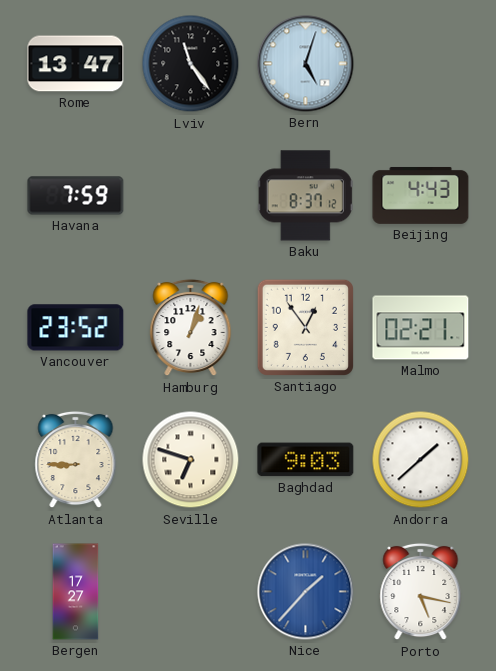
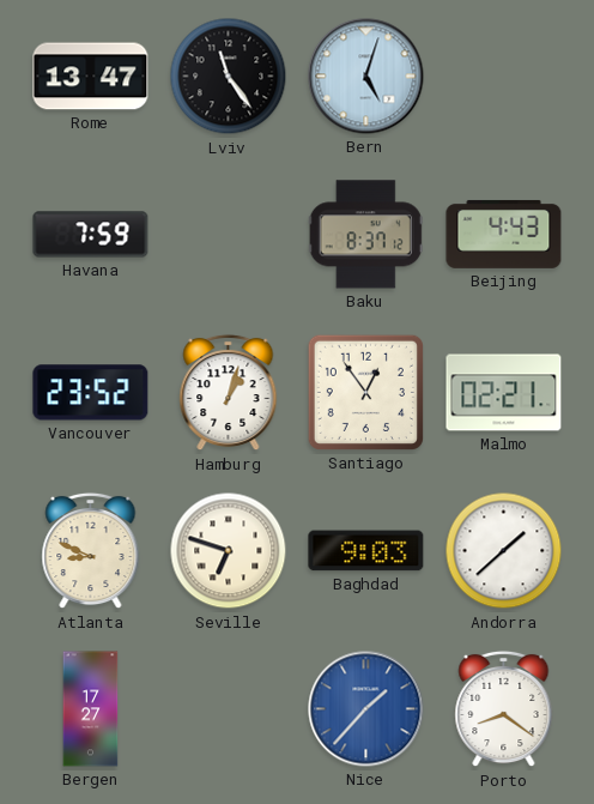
Atlanta: 8:45 -> 8:49 (91, 551)
Porto: 5:17 -> 8:21 (504, 709)
